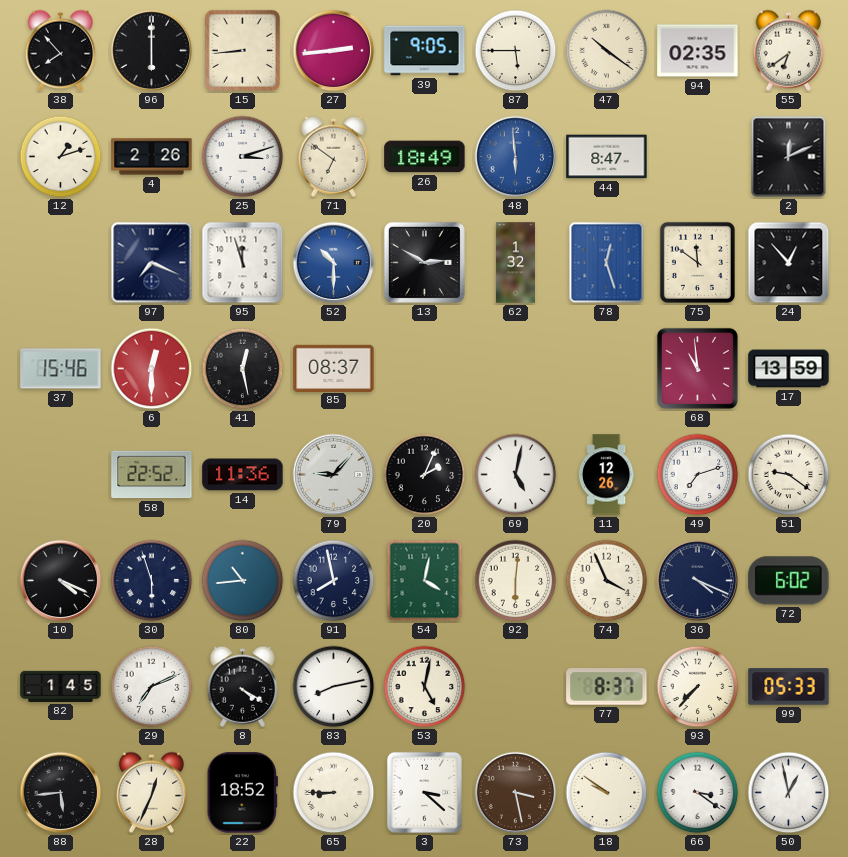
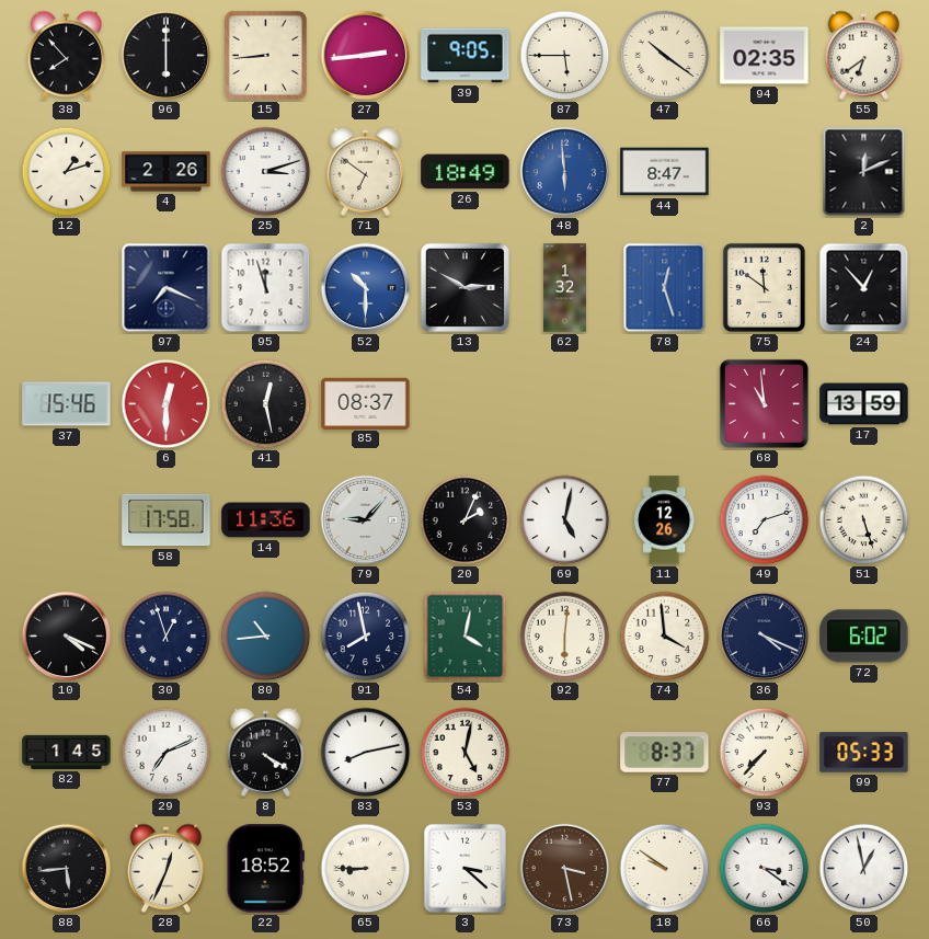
58: 22:52 -> 17:58 (167, 520)
51: 9:21 -> 5:27 (864, 520)
30: 5:57 -> 12:57 (167, 637)
74: 3:56 -> 3:59 (665, 637)
